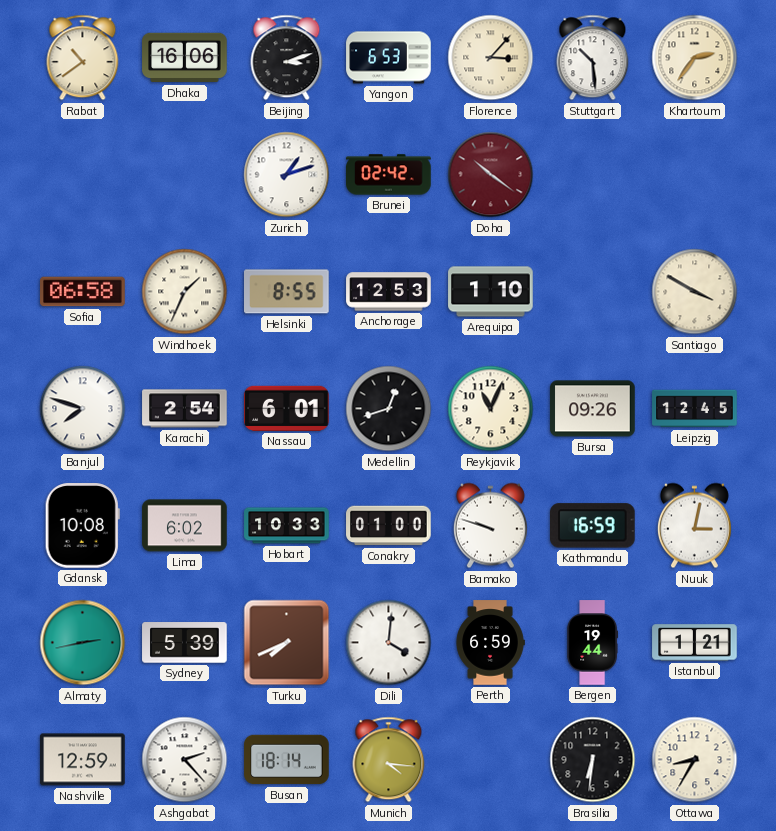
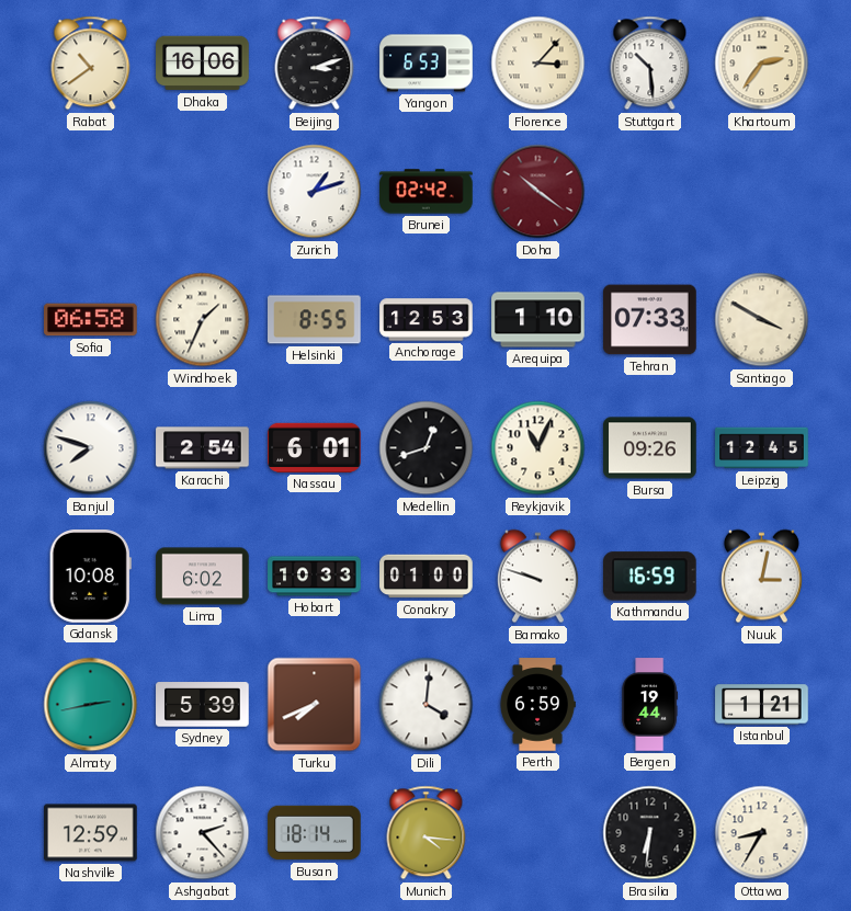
Tehran: none -> 07:33 (650, 320)
